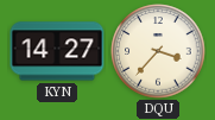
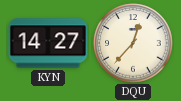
DQU: 3:37 -> 12:37 (133, 43)
